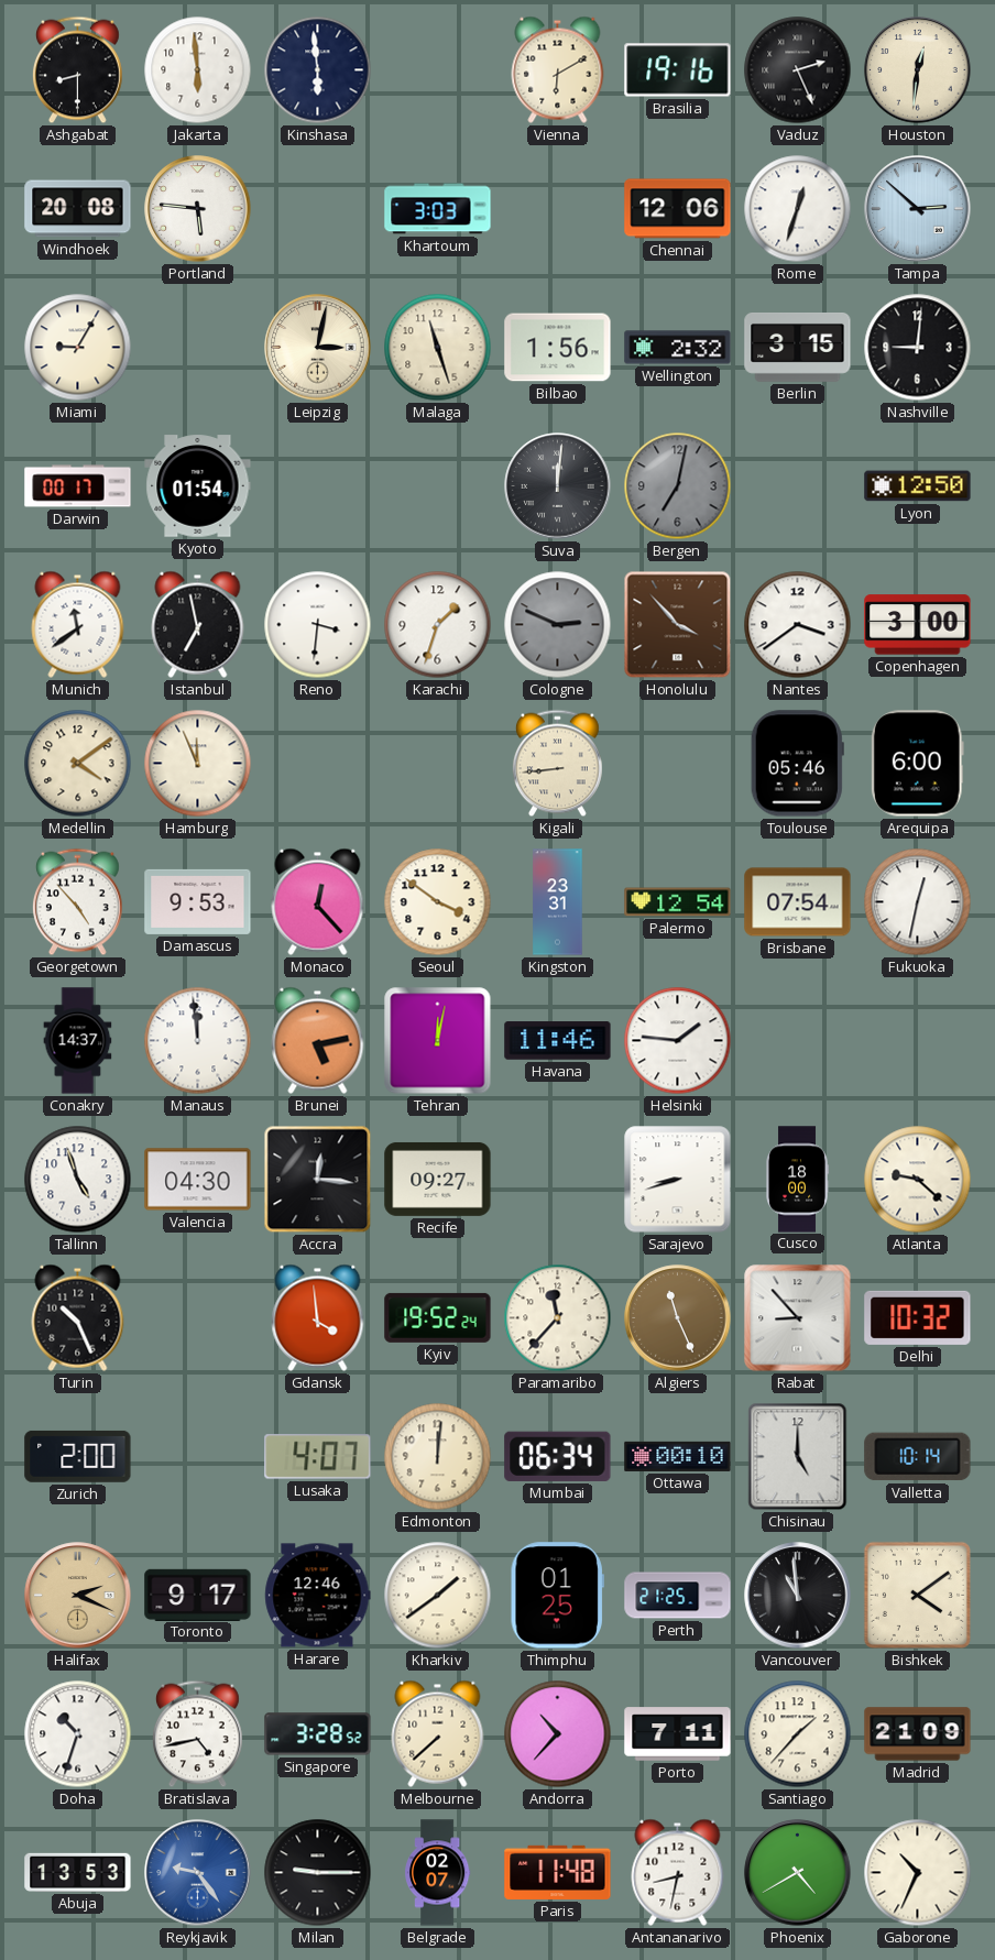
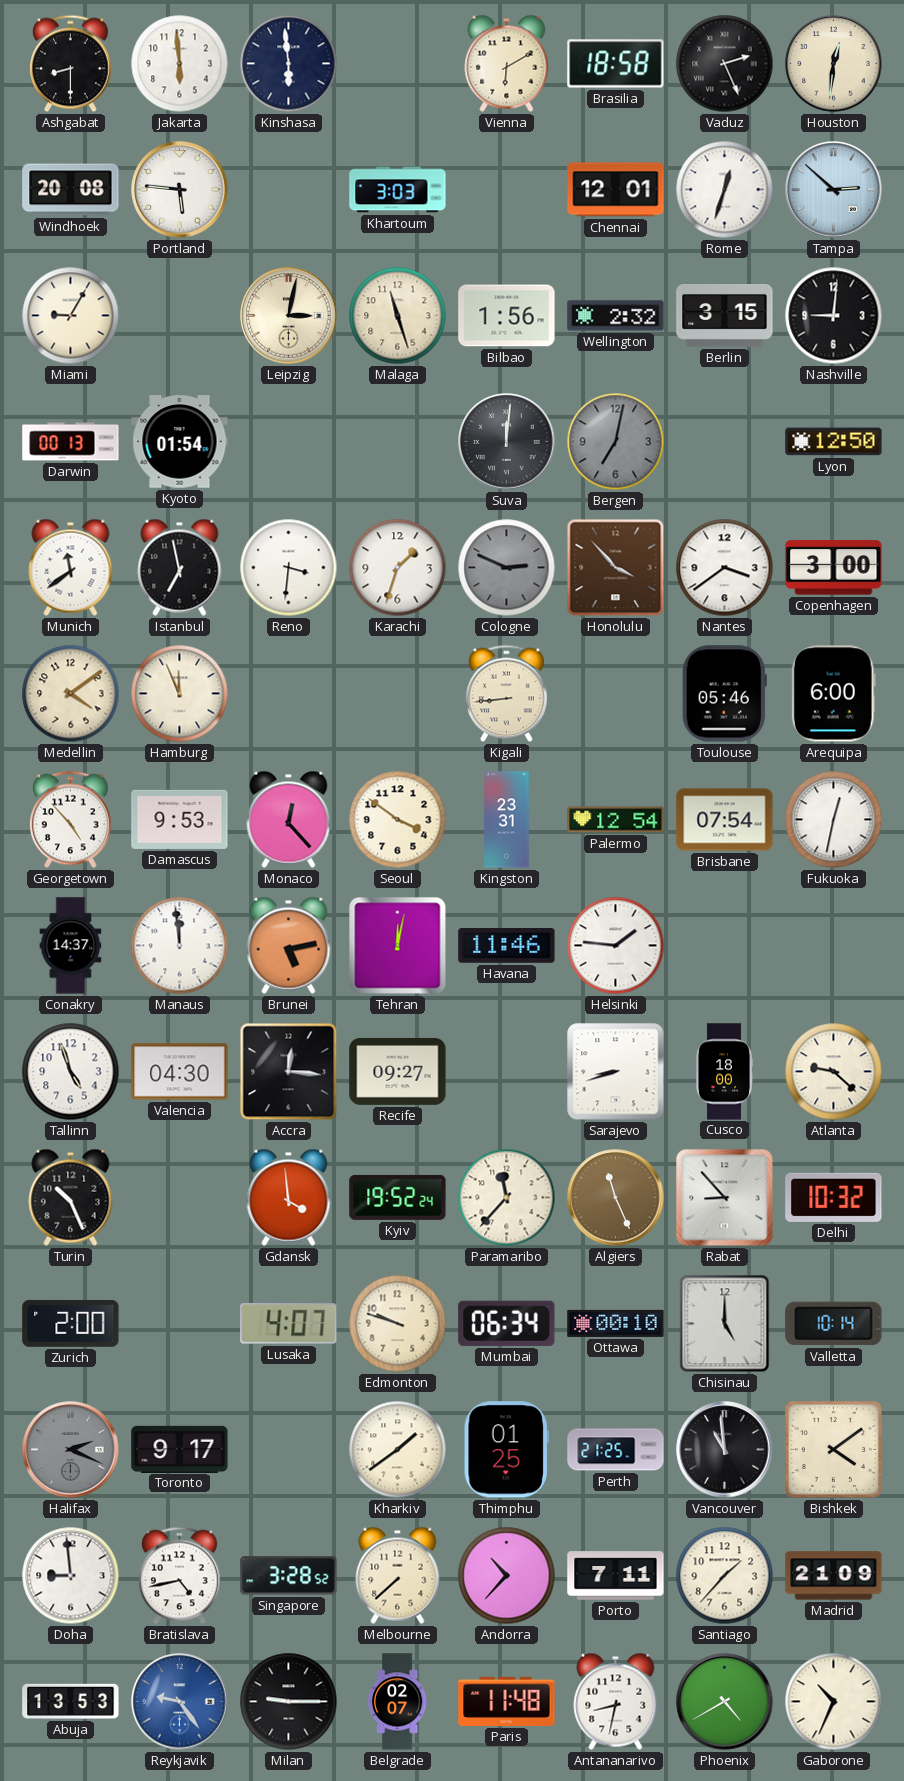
Brasilia: 19:16 -> 18:58 (616, 64)
Chennai: 12:06 -> 12:01 (616, 190)
Darwin: 00:17 -> 00:13 (71, 442)
Edmonton: 12:01 -> 9:48 (398, 1324)
Halifax dial: champagne -> grey (71, 1450)
Harare: 12:46 -> none (318, 1596)
Doha: 10:33 -> 8:59 (71, 1576)
